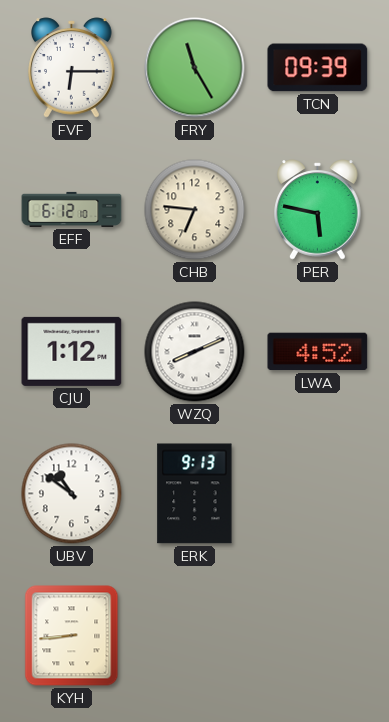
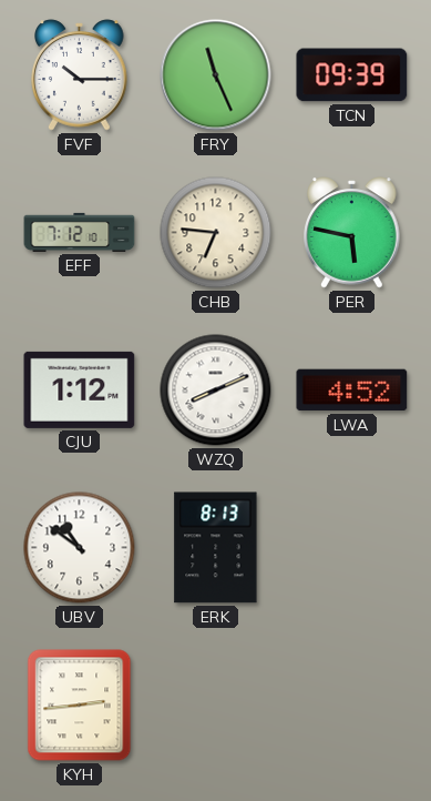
FVF: 6:15 -> 10:15 (80, 75)
FRY: 11:25 -> 11:26 (216, 75)
EFF: 6:12 -> 7:12 (80, 232)
ERK: 9:13 -> 8:13 (216, 548)
KYH: 8:44 -> 2:44 (80, 706)
